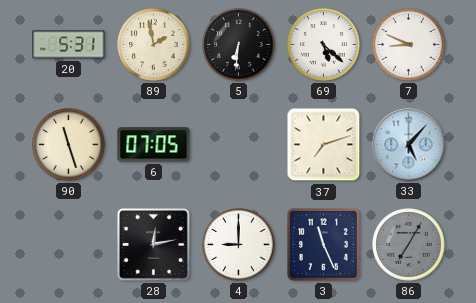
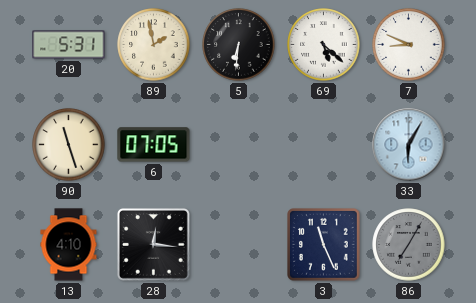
37: 7:12 -> none (324, 145)
33: 5:07 -> 6:05 (409, 145)
13: none -> 4:10 (69, 245)
28: 12:13 -> 12:16 (153, 244)
4: 9:00 -> none (239, 245)
